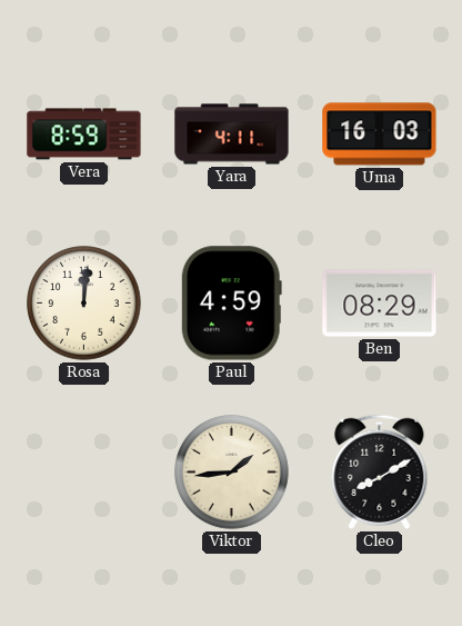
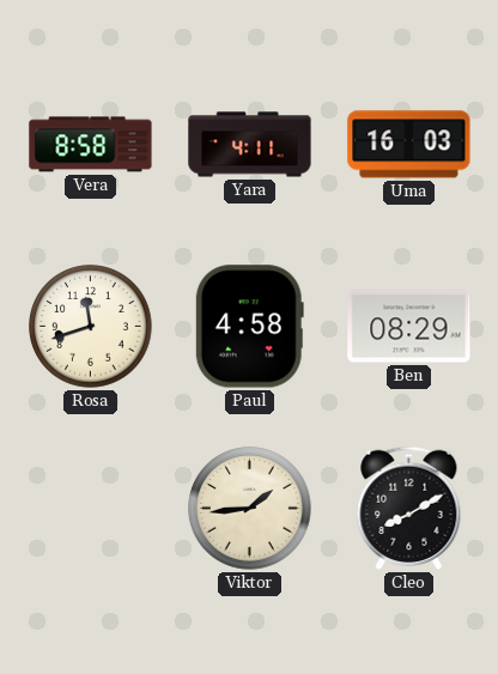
Vera: 8:59 -> 8:58 (91, 145)
Rosa: 12:01 -> 11:42 (91, 327)
Paul: 4:59 -> 4:58 (249, 327)
